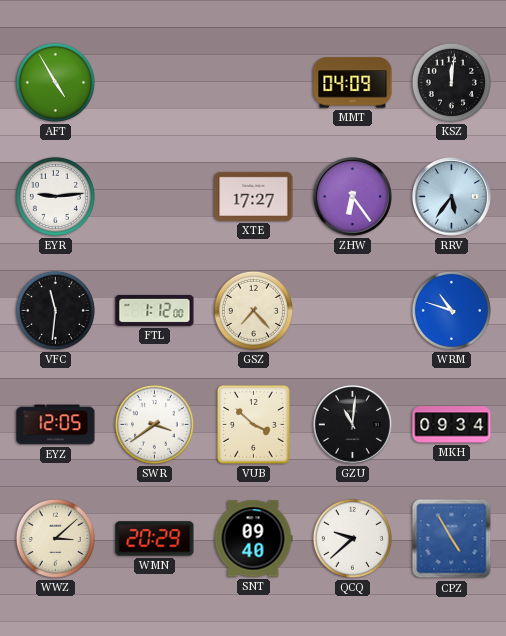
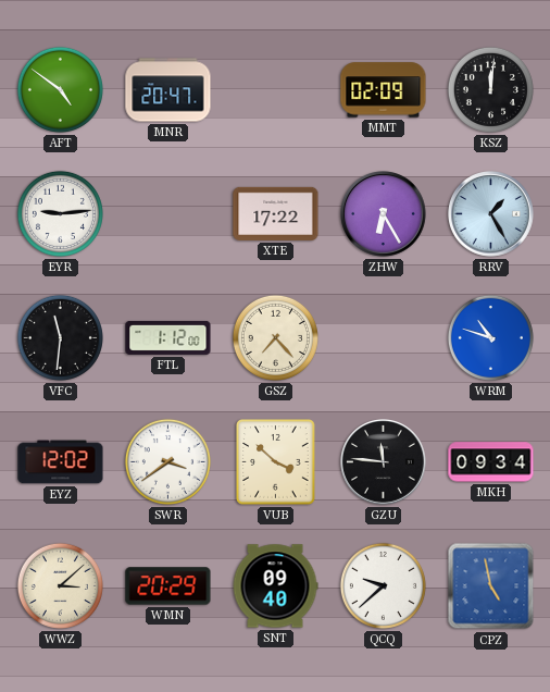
AFT: 4:55 -> 4:51 (60, 89)
MNR: none -> 20:47 (168, 90)
MMT: 04:09 -> 02:09 (384, 90)
XTE: 17:27 -> 17:22 (276, 213)
ZHW: 6:24 -> 6:25 (384, 214)
RRV: 5:36 -> 1:25 (491, 214)
EYZ: 12:05 -> 12:02 (61, 462)
GZU: 11:01 -> 11:46 (384, 462)
CPZ: 4:55 -> 4:58 (491, 586)
